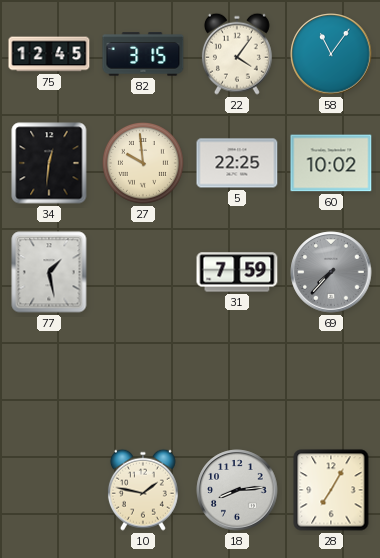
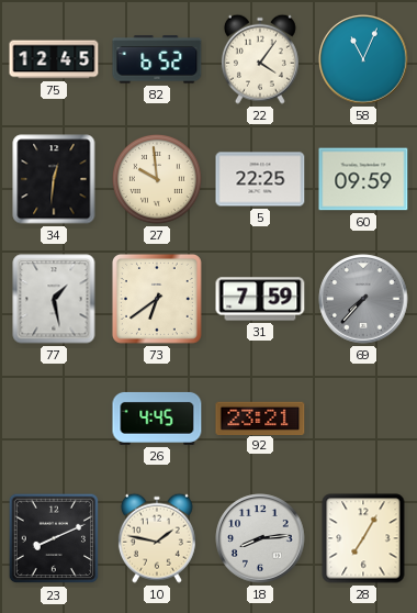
82: 3:15 -> 6:52 (157, 59)
58: 11:06 -> 11:04 (363, 59)
60: 10:02 -> 09:59 (363, 179)
73: none -> 6:39 (157, 299)
26: none -> 4:45 (157, 419)
92: none -> 23:21 (260, 417)
23: none -> 8:11 (54, 538)
